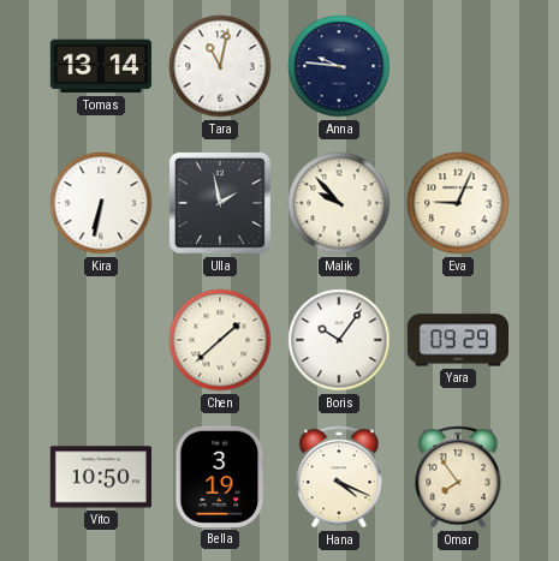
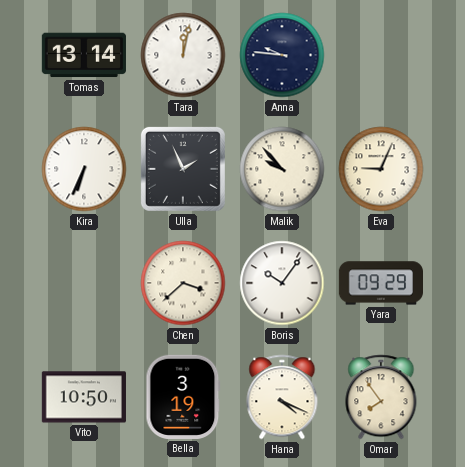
Tara: 11:02 -> 12:02 (183, 55)
Kira: 6:32 -> 6:34 (84, 169)
Ulla: 1:58 -> 1:56 (183, 169)
Chen: 1:38 -> 3:38 (183, 283)
